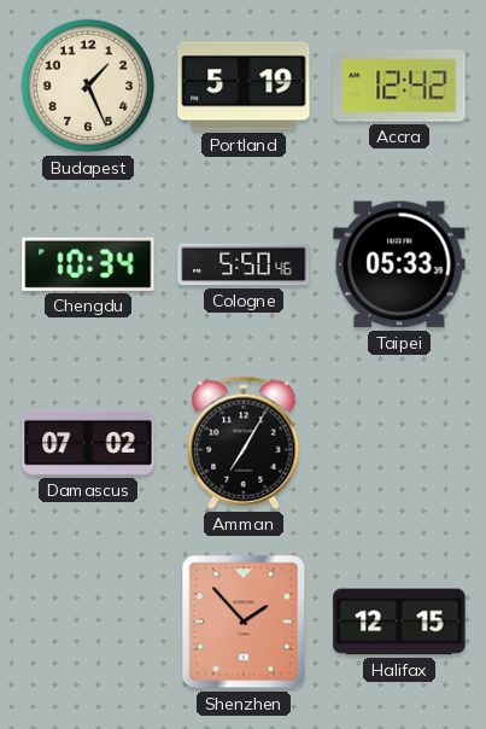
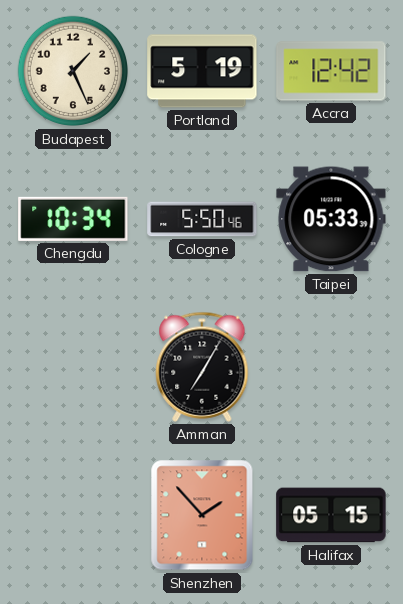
Damascus: 07:02 -> none (88, 443)
Halifax: 12:15 -> 05:15 (331, 515)
